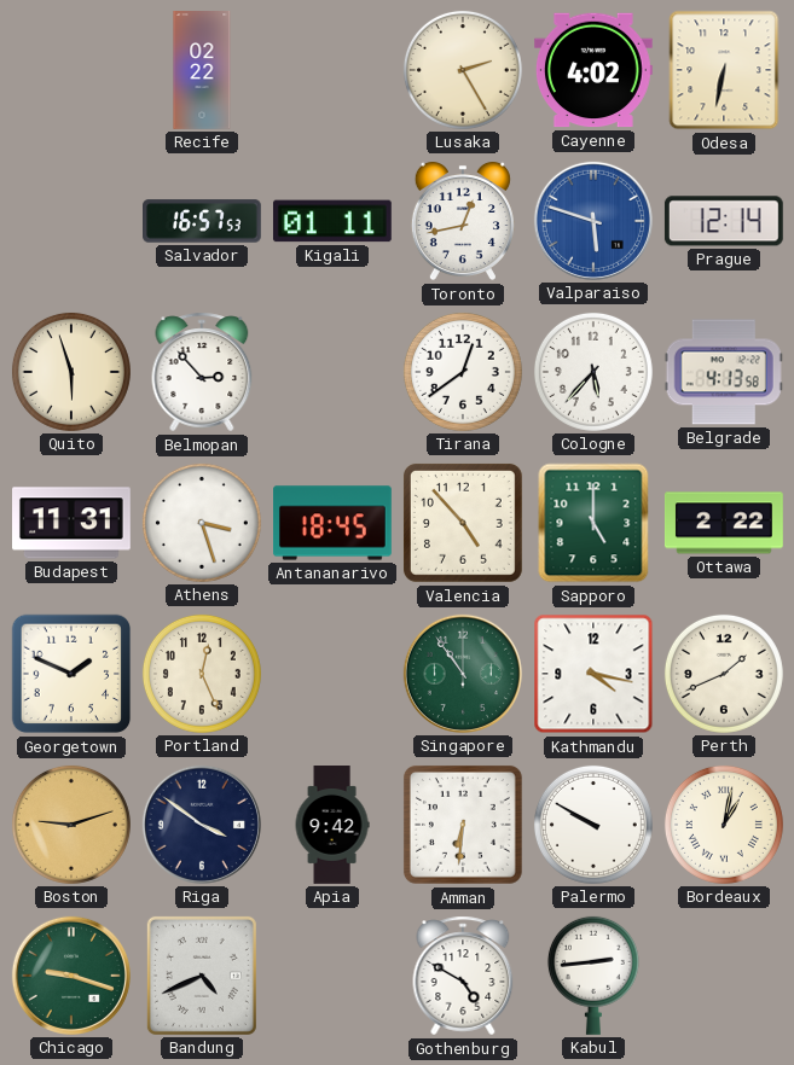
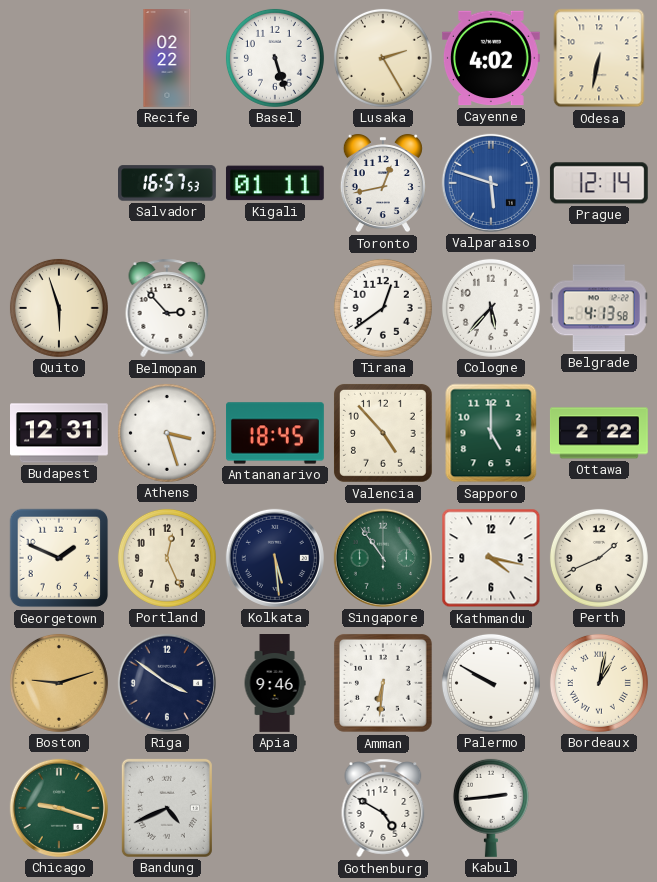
Basel: none -> 5:27 (275, 58)
Budapest: 11:31 -> 12:31 (60, 433)
Kolkata: none -> 5:29 (275, 558)
Apia: 9:42 -> 9:46 (275, 684)
